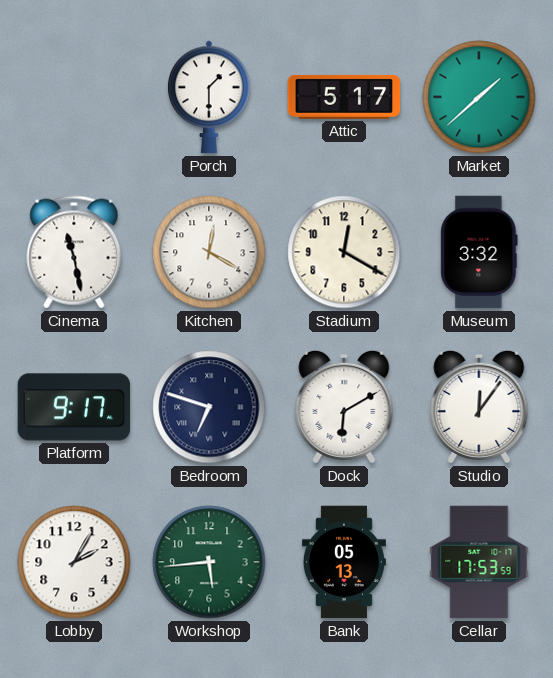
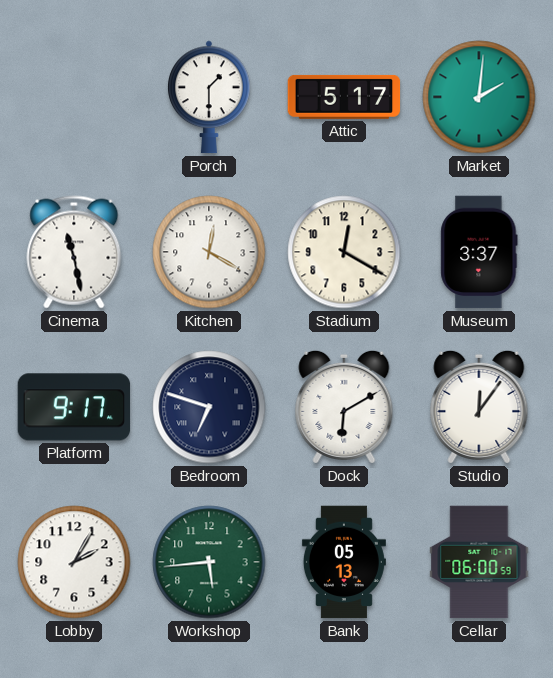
Market: 1:38 -> 2:01 (479, 97)
Museum: 3:32 -> 3:37 (479, 252)
Cellar: 17:53 -> 06:00 (479, 562)
